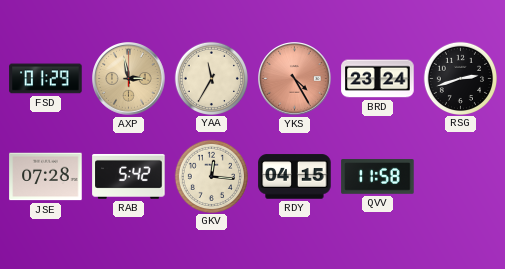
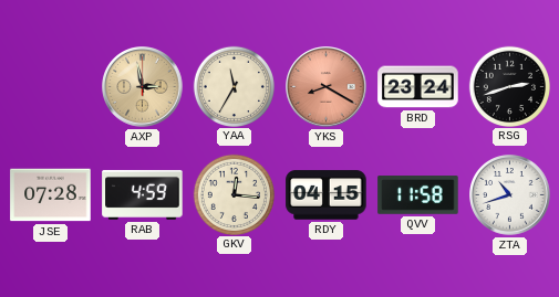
FSD: 01:29 -> none (46, 79)
YKS: 4:25 -> 8:20 (327, 87)
RAB: 5:42 -> 4:59 (143, 194)
ZTA: none -> 10:42 (510, 195)
